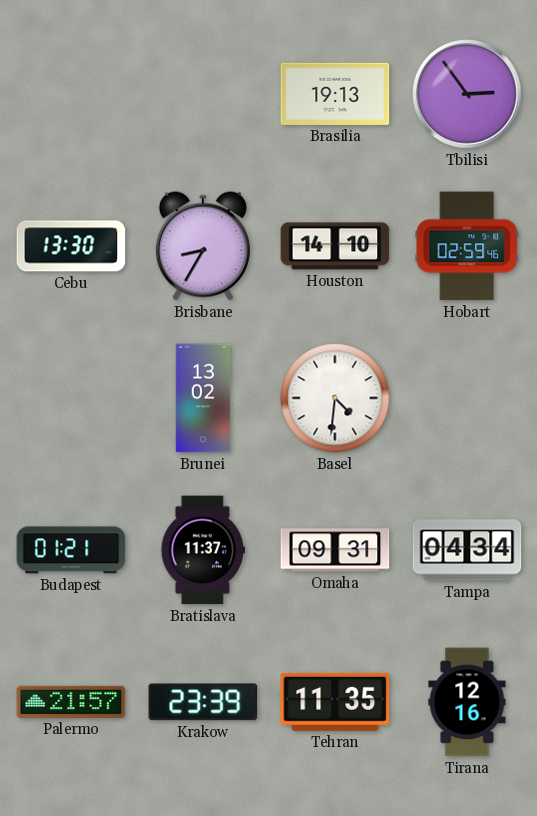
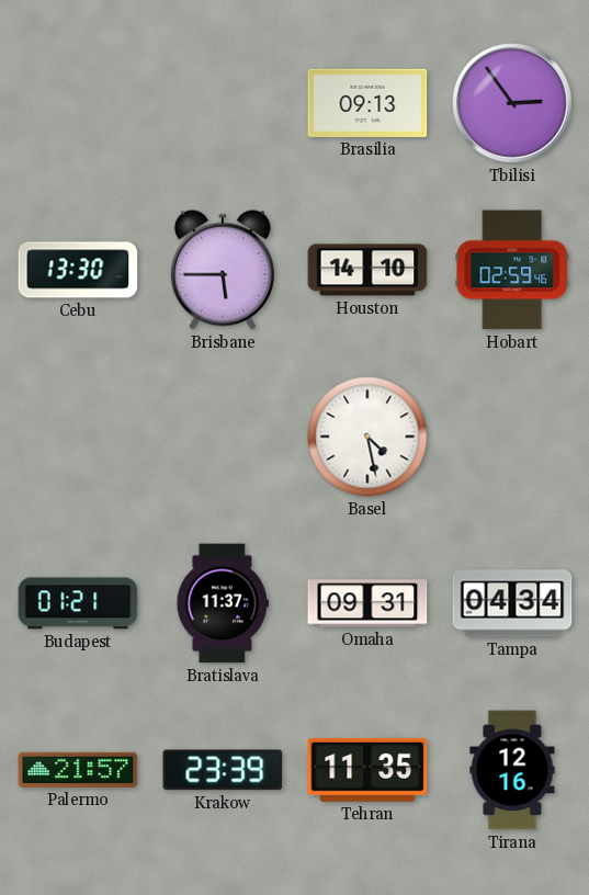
Brasilia: 19:13 -> 09:13 (367, 103)
Brisbane: 8:35 -> 5:45 (223, 270)
Brunei: 13:02 -> none (203, 398)
Basel: 4:31 -> 4:28 (367, 437)
